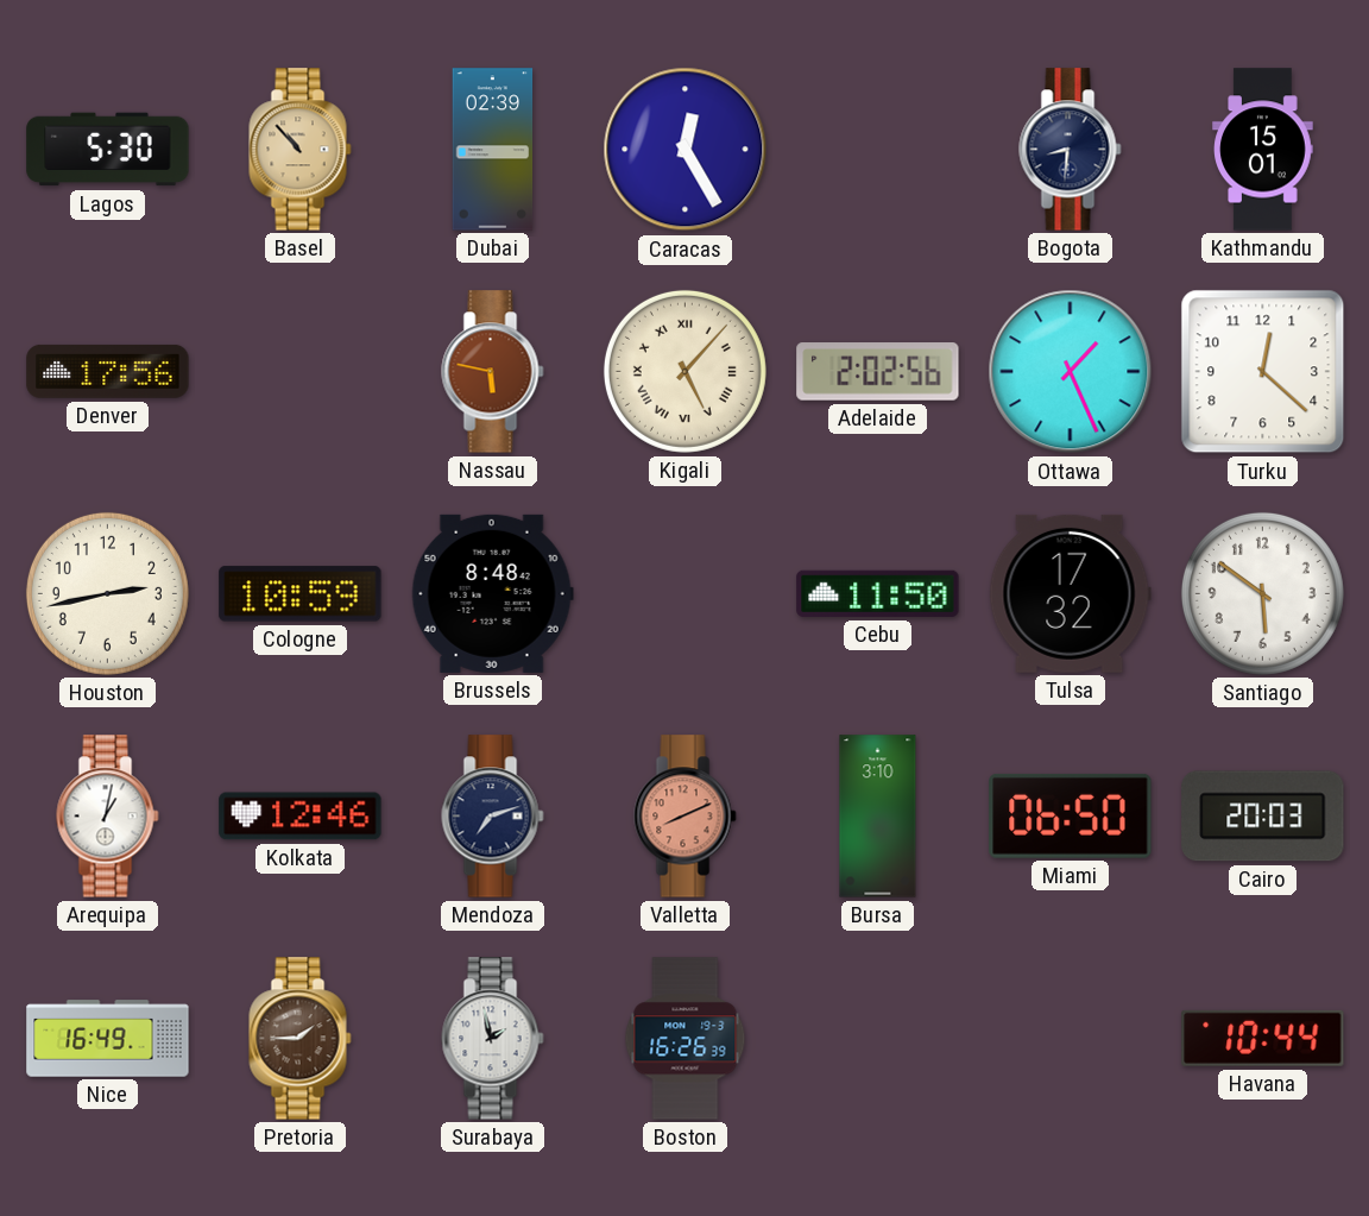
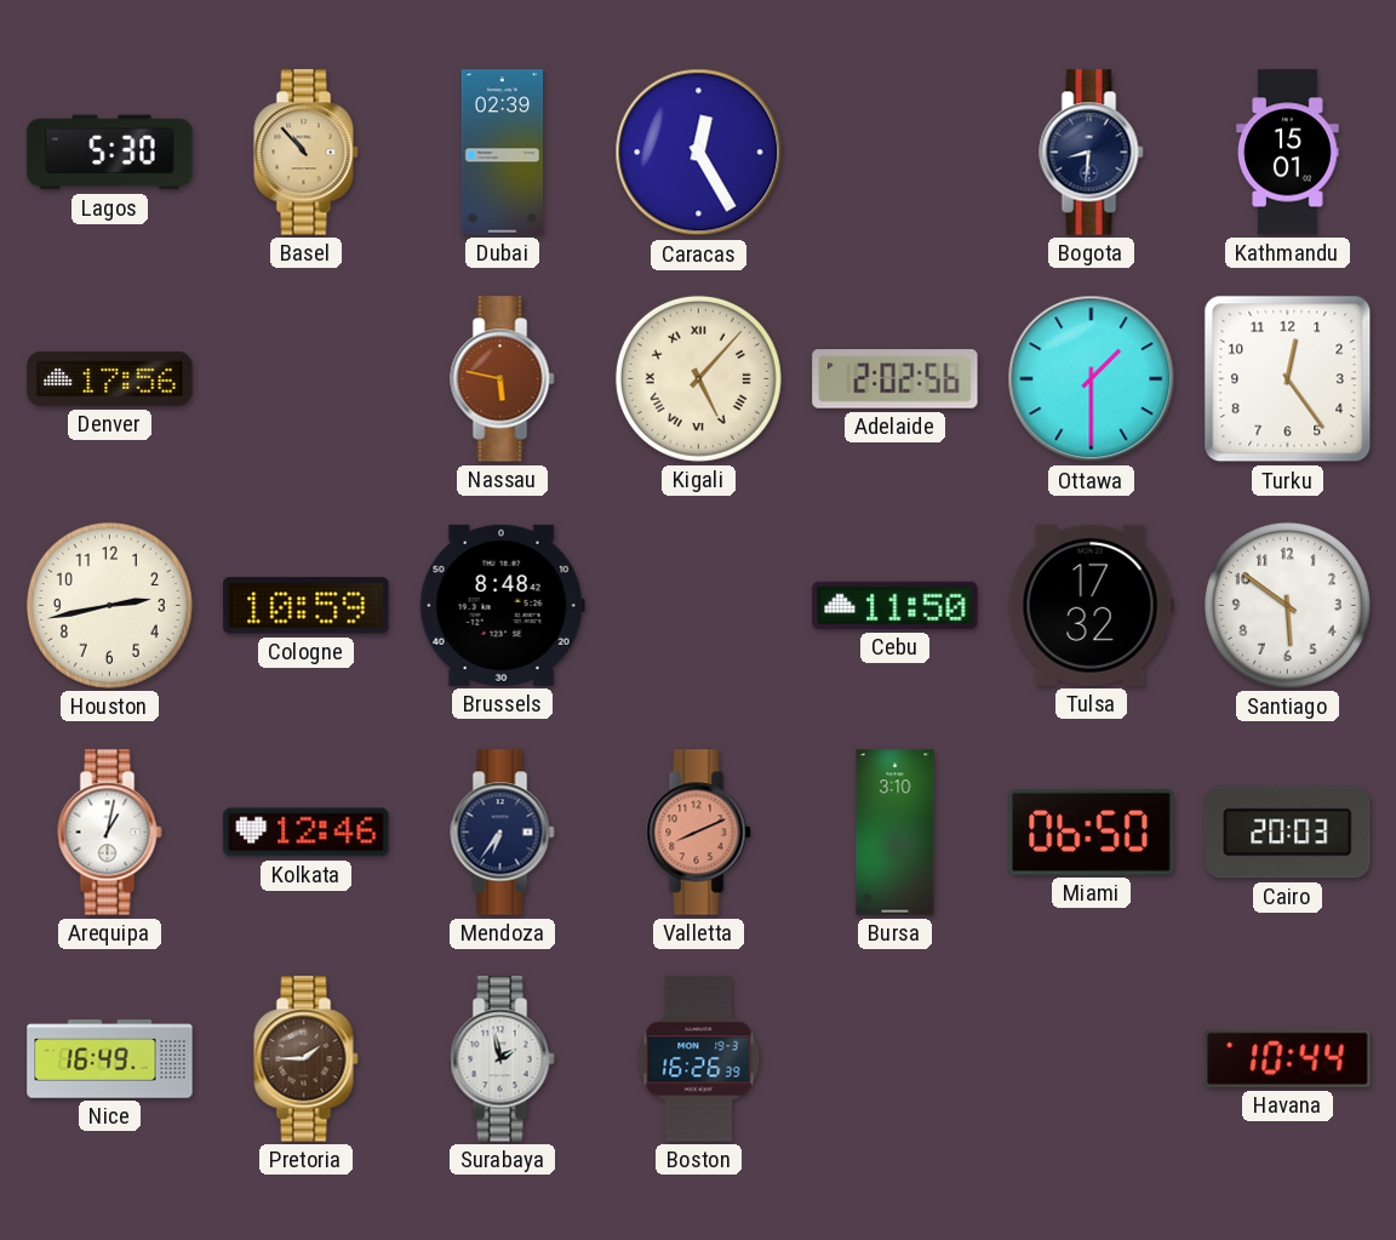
Ottawa: 1:26 -> 1:30 (1092, 379)
Turku: 12:22 -> 12:24 (1288, 379)
Mendoza: 7:12 -> 6:36 (503, 833)
